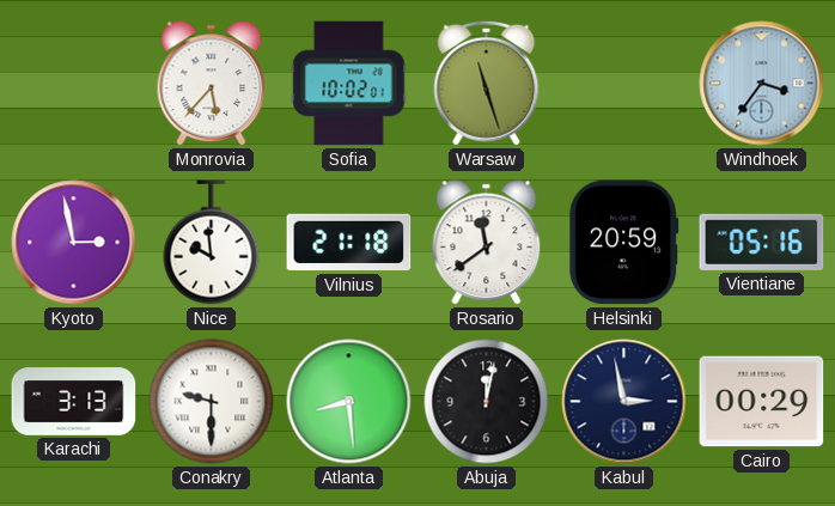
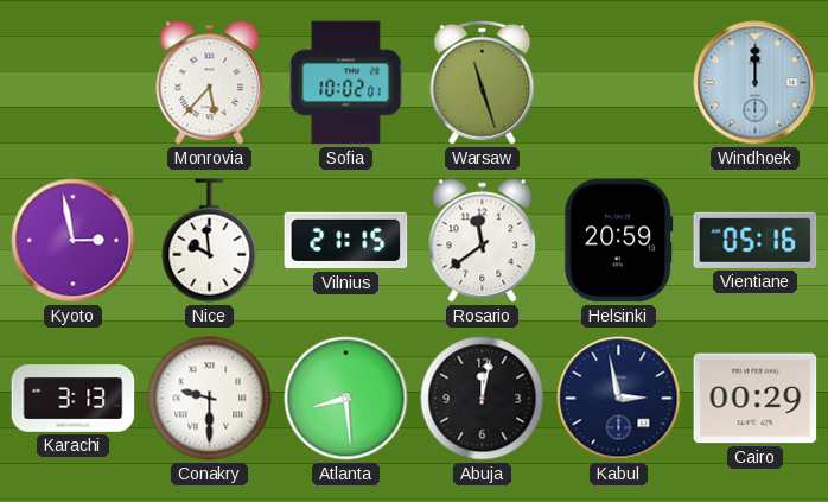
Windhoek: 3:36 -> 12:00 (756, 83)
Vilnius: 21:18 -> 21:15 (346, 241)
